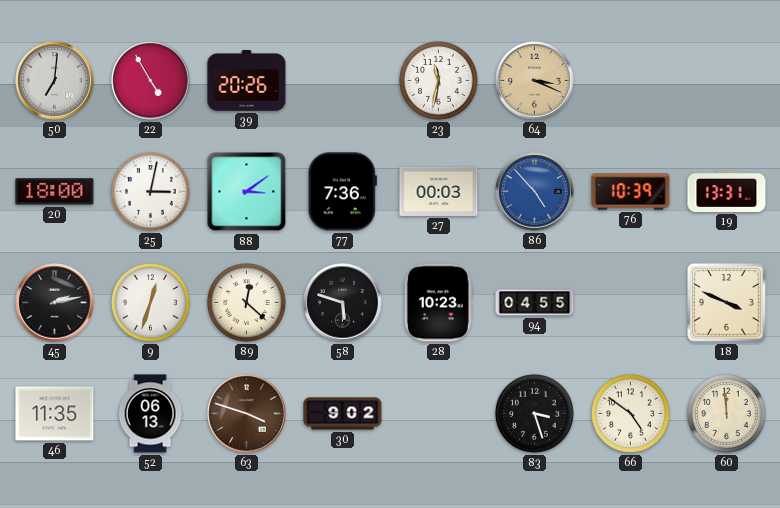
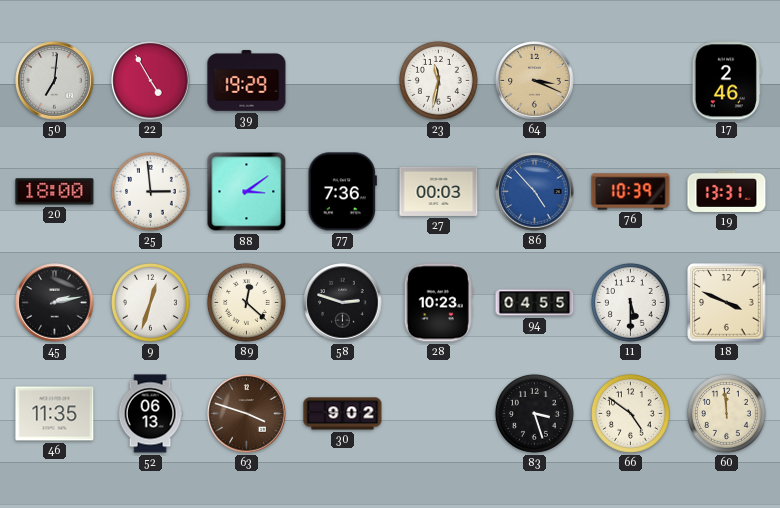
39: 20:26 -> 19:29 (247, 81)
17: none -> 2:46 (726, 81)
25: 3:02 -> 2:59 (150, 191)
58: 5:48 -> 2:48 (343, 303)
11: none -> 5:30 (630, 302)
